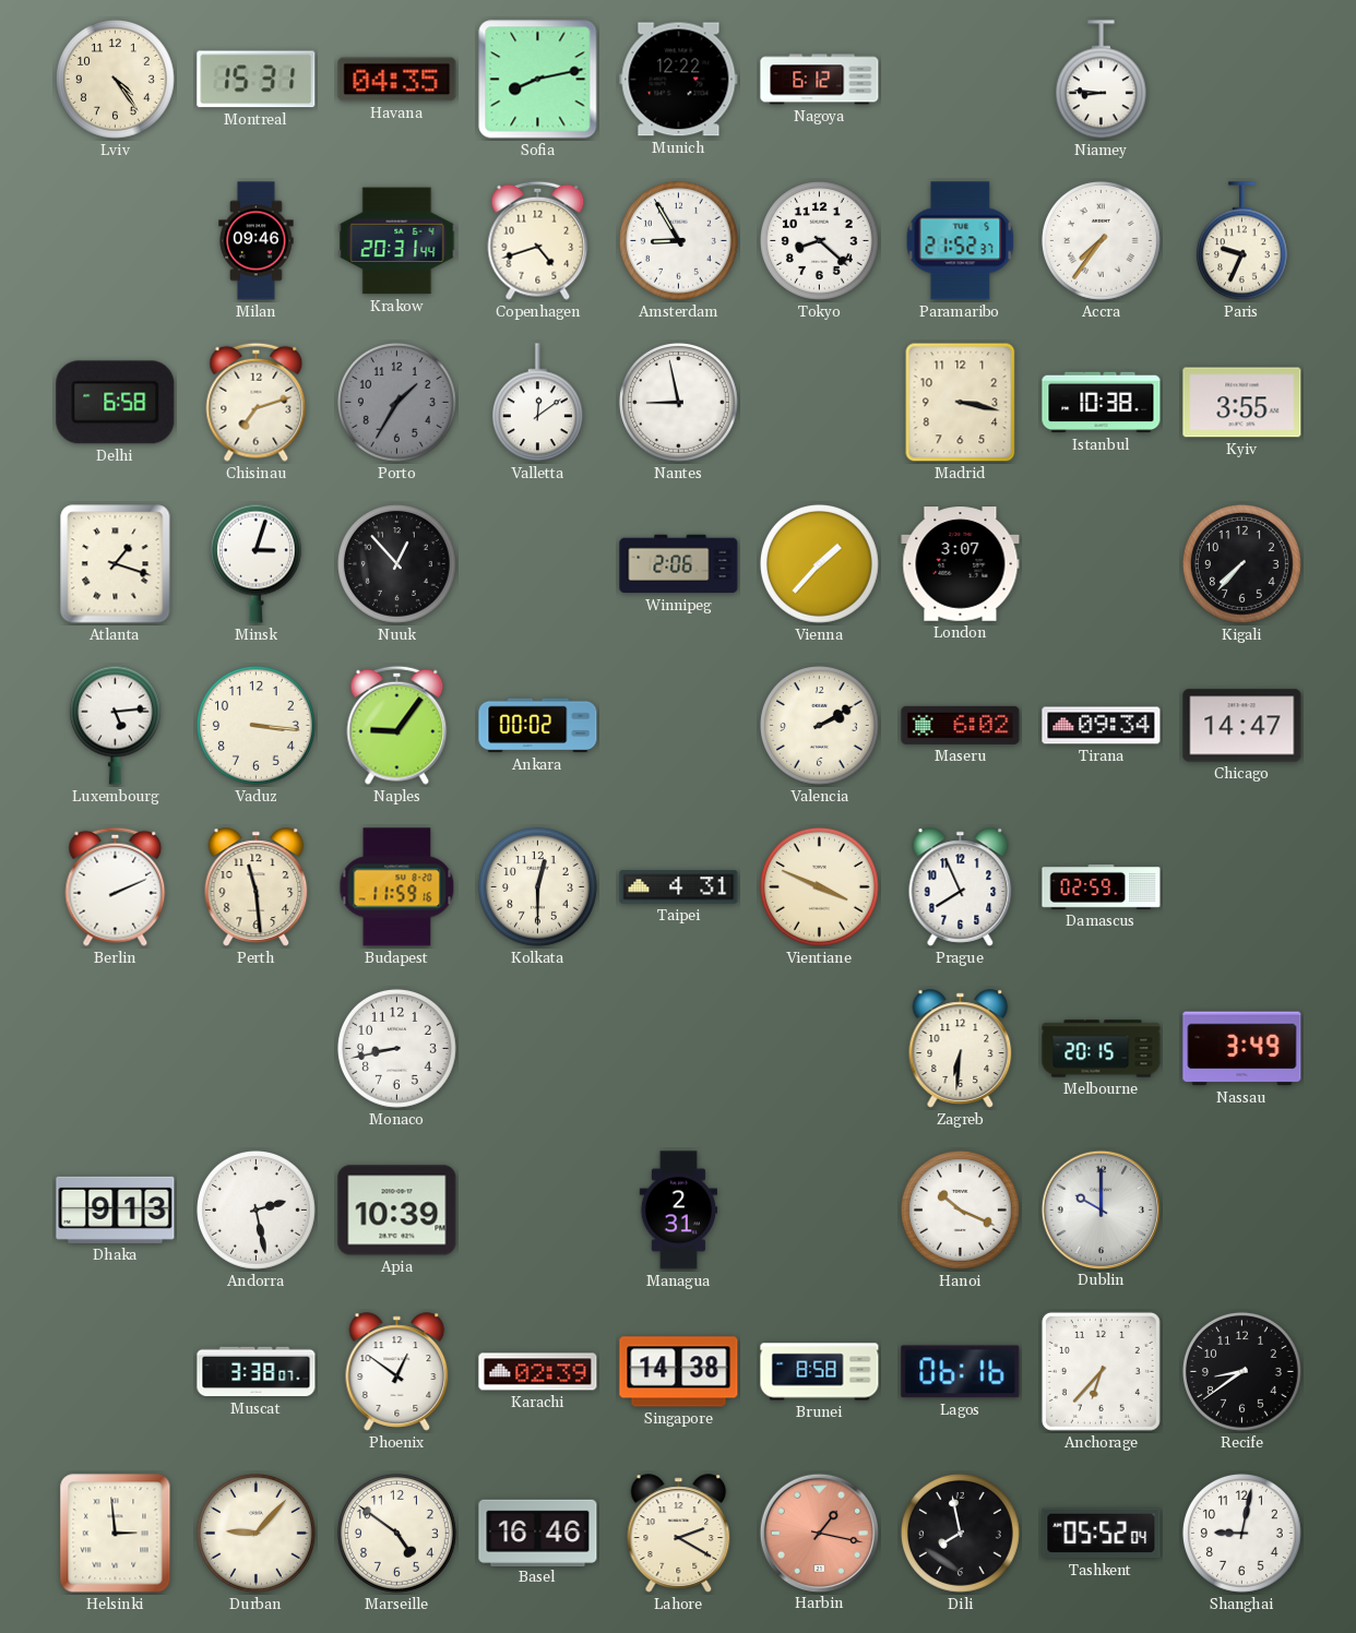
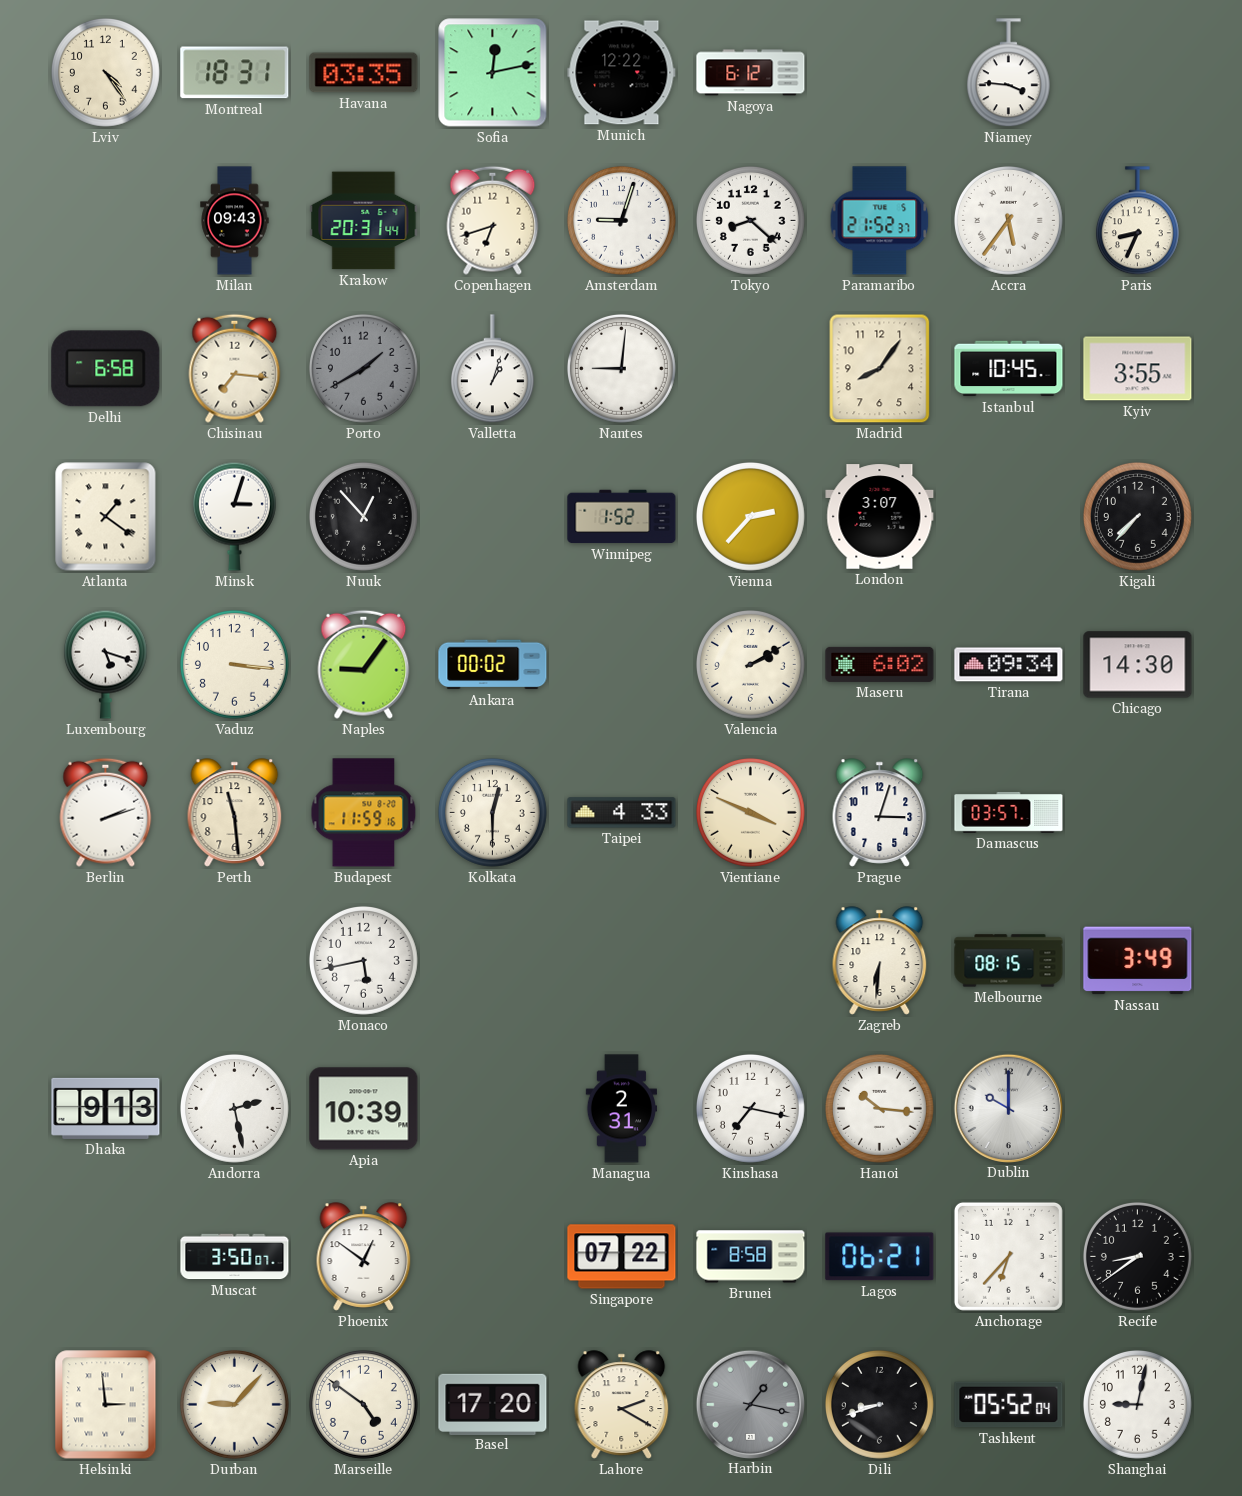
Montreal: 15:31 -> 18:31 (235, 73)
Havana: 04:35 -> 03:35 (364, 73)
Sofia: 8:13 -> 12:13 (493, 73)
Niamey: 8:46 -> 3:46 (1008, 73)
Milan: 09:46 -> 09:43 (235, 221)
Copenhagen: 4:42 -> 6:42 (493, 220)
Amsterdam: 8:55 -> 9:03 (621, 220)
Accra: 7:36 -> 5:36 (1008, 220)
Paris: 9:34 -> 8:34 (1137, 221)
Chisinau: 7:12 -> 7:16 (235, 368)
Porto: 1:35 -> 1:40 (363, 368)
Valletta: 12:09 -> 1:03 (492, 369)
Nantes: 8:58 -> 9:01 (621, 368)
Madrid: 3:17 -> 8:06 (880, 369)
Istanbul: 10:38 -> 10:45 (1009, 369)
Atlanta: 1:18 -> 1:21 (106, 517)
Winnipeg: 2:06 -> 1:52 (622, 517)
Vienna: 1:37 -> 2:37 (750, 516)
Luxembourg: 5:14 -> 5:18 (105, 664)
Chicago: 14:47 -> 14:30 (1138, 665)
Berlin: 2:11 -> 2:12 (106, 812)
Taipei: 4:31 -> 4:33 (622, 813)
Prague: 7:56 -> 3:03 (880, 813)
Damascus: 02:59 -> 03:57 (1009, 812)
Monaco: 8:43 -> 5:43 (363, 960)
Melbourne: 20:15 -> 08:15 (1009, 961)
Kinshasa: none -> 7:17 (750, 1108)
Hanoi: 10:19 -> 10:16 (879, 1108)
Muscat: 3:38 -> 3:50 (235, 1257)
Karachi: 02:39 -> none (538, 1372)
Singapore: 14:38 -> 07:22 (622, 1257)
Lagos: 06:16 -> 06:21 (880, 1257)
Basel: 16:46 -> 17:20 (493, 1404)
Harbin dial: salmon -> grey (750, 1404)
Dili: 7:58 -> 8:42 (879, 1404)
